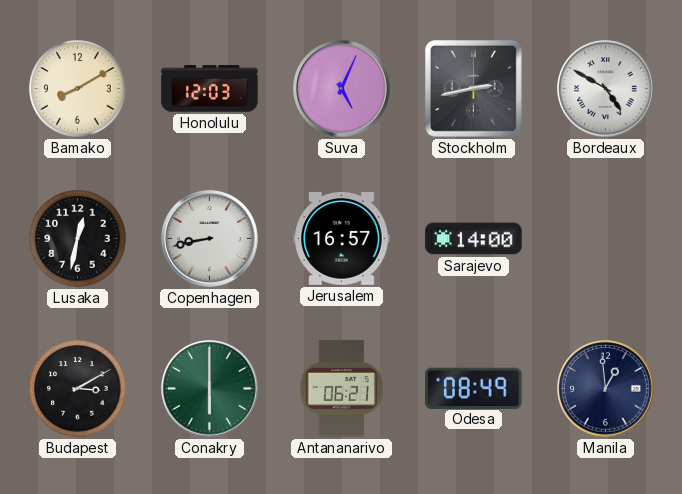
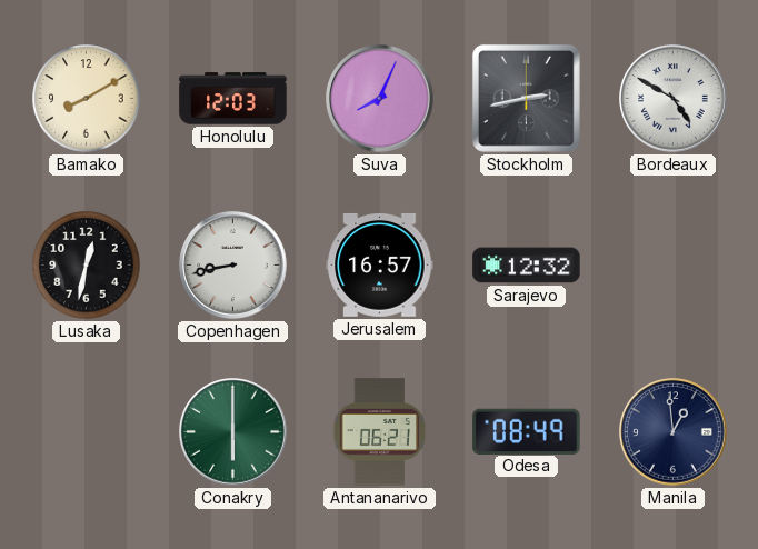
Suva: 5:04 -> 8:04 (380, 99)
Sarajevo: 14:00 -> 12:32 (527, 266)
Budapest: 3:10 -> none (78, 389)
